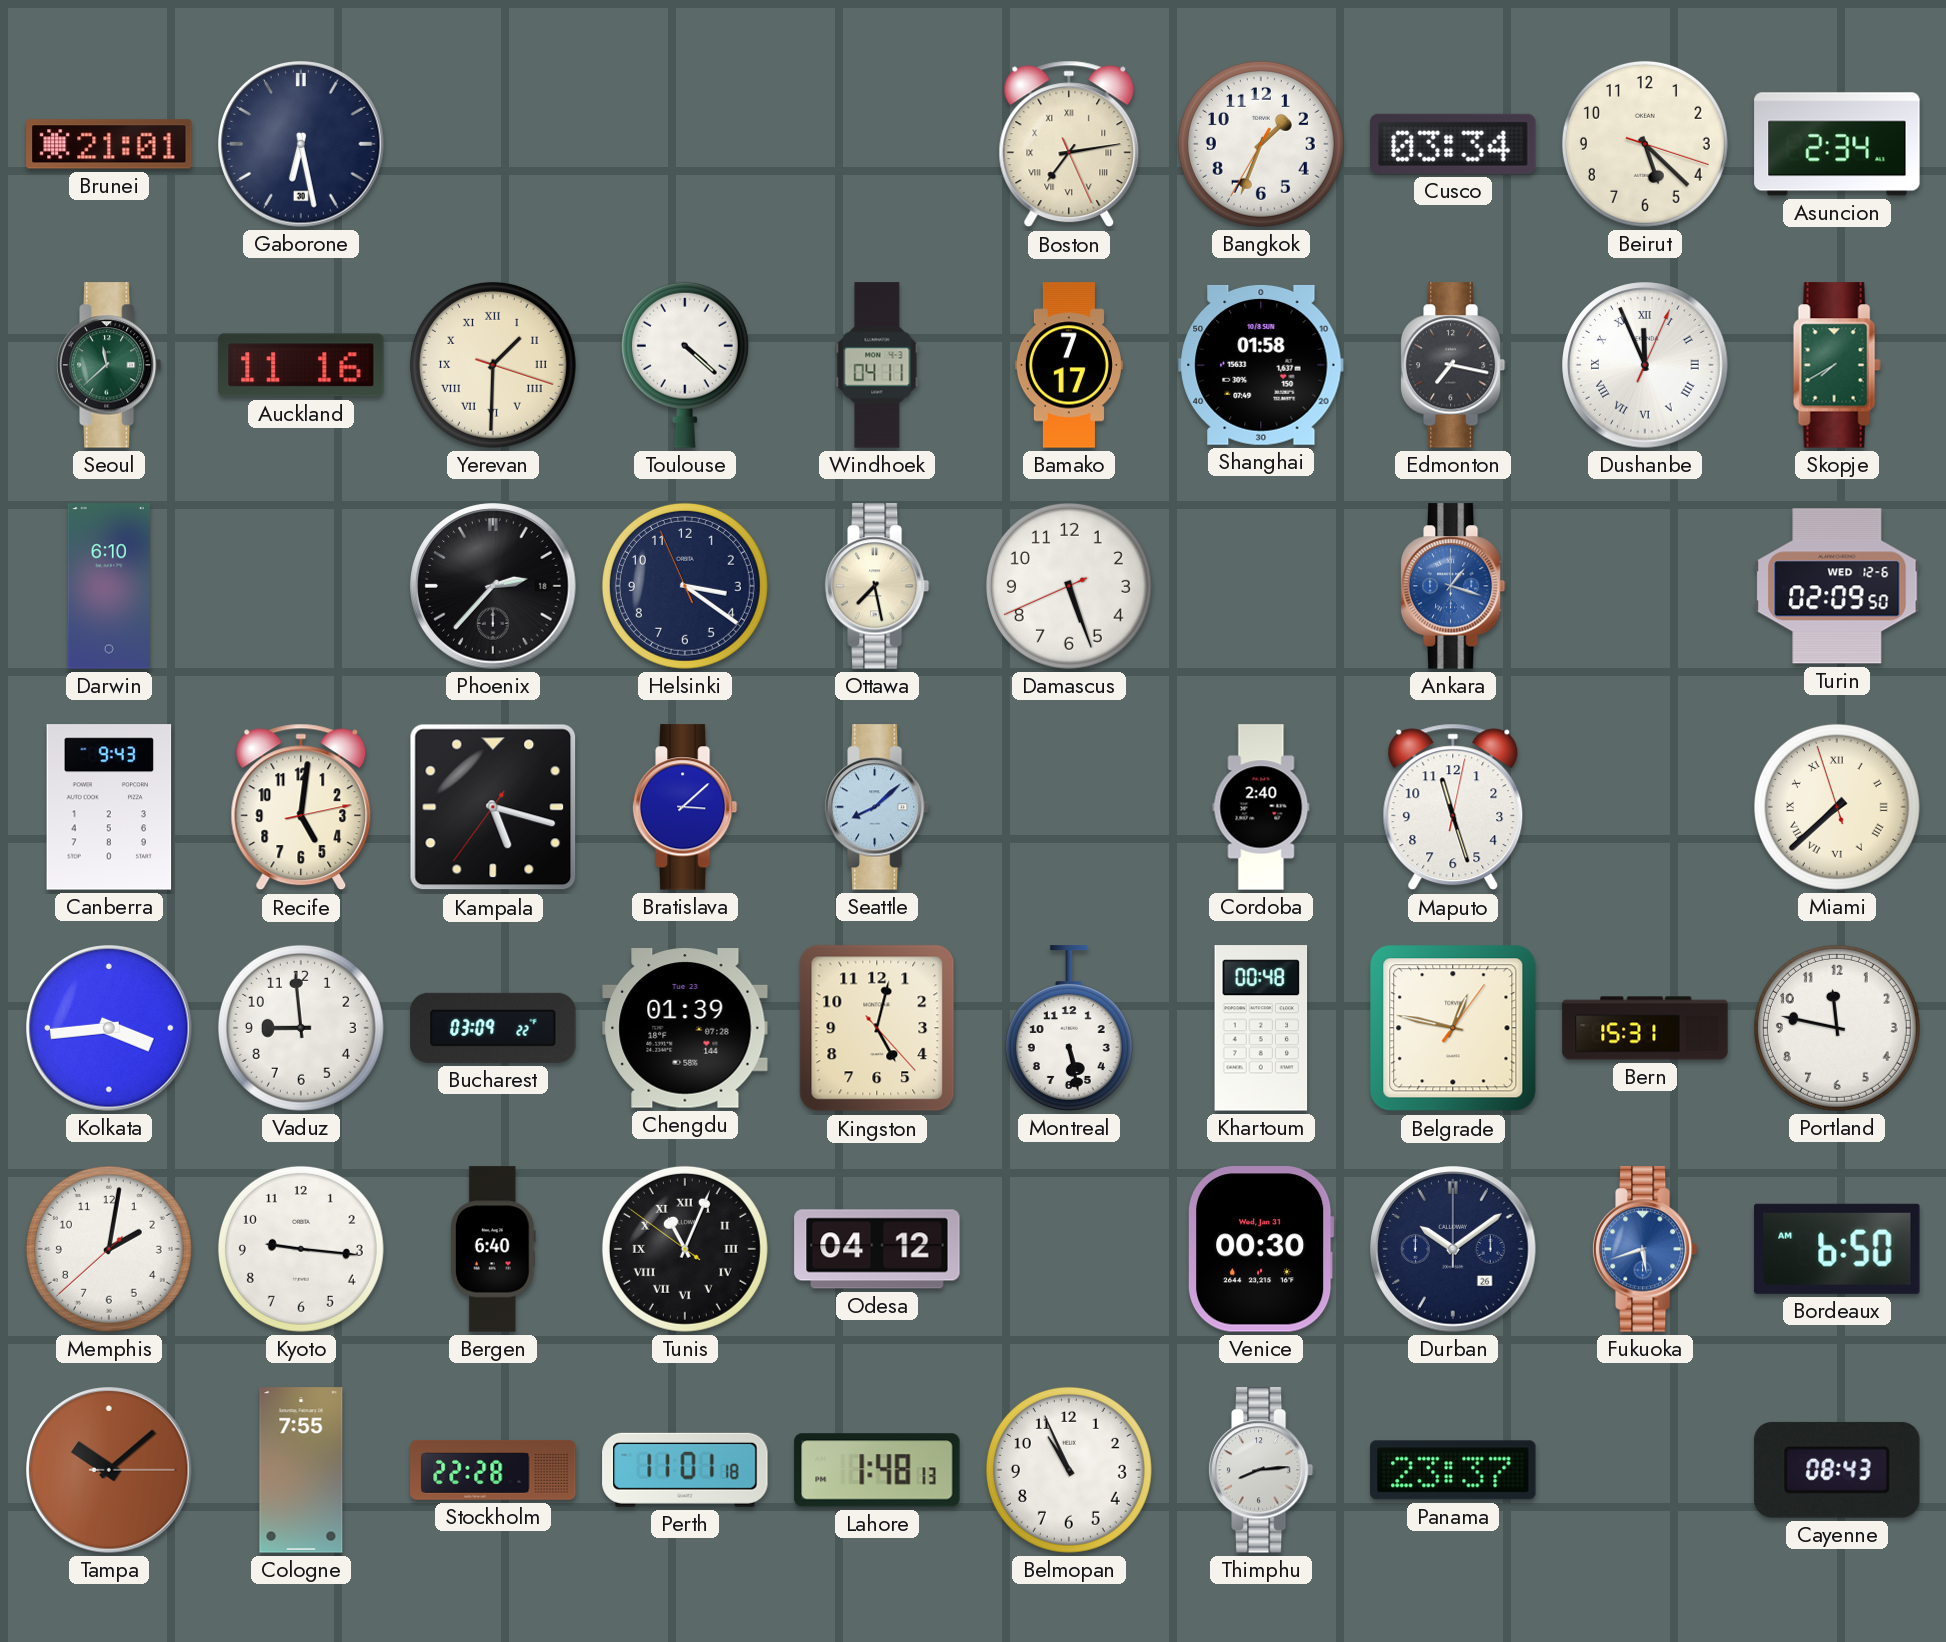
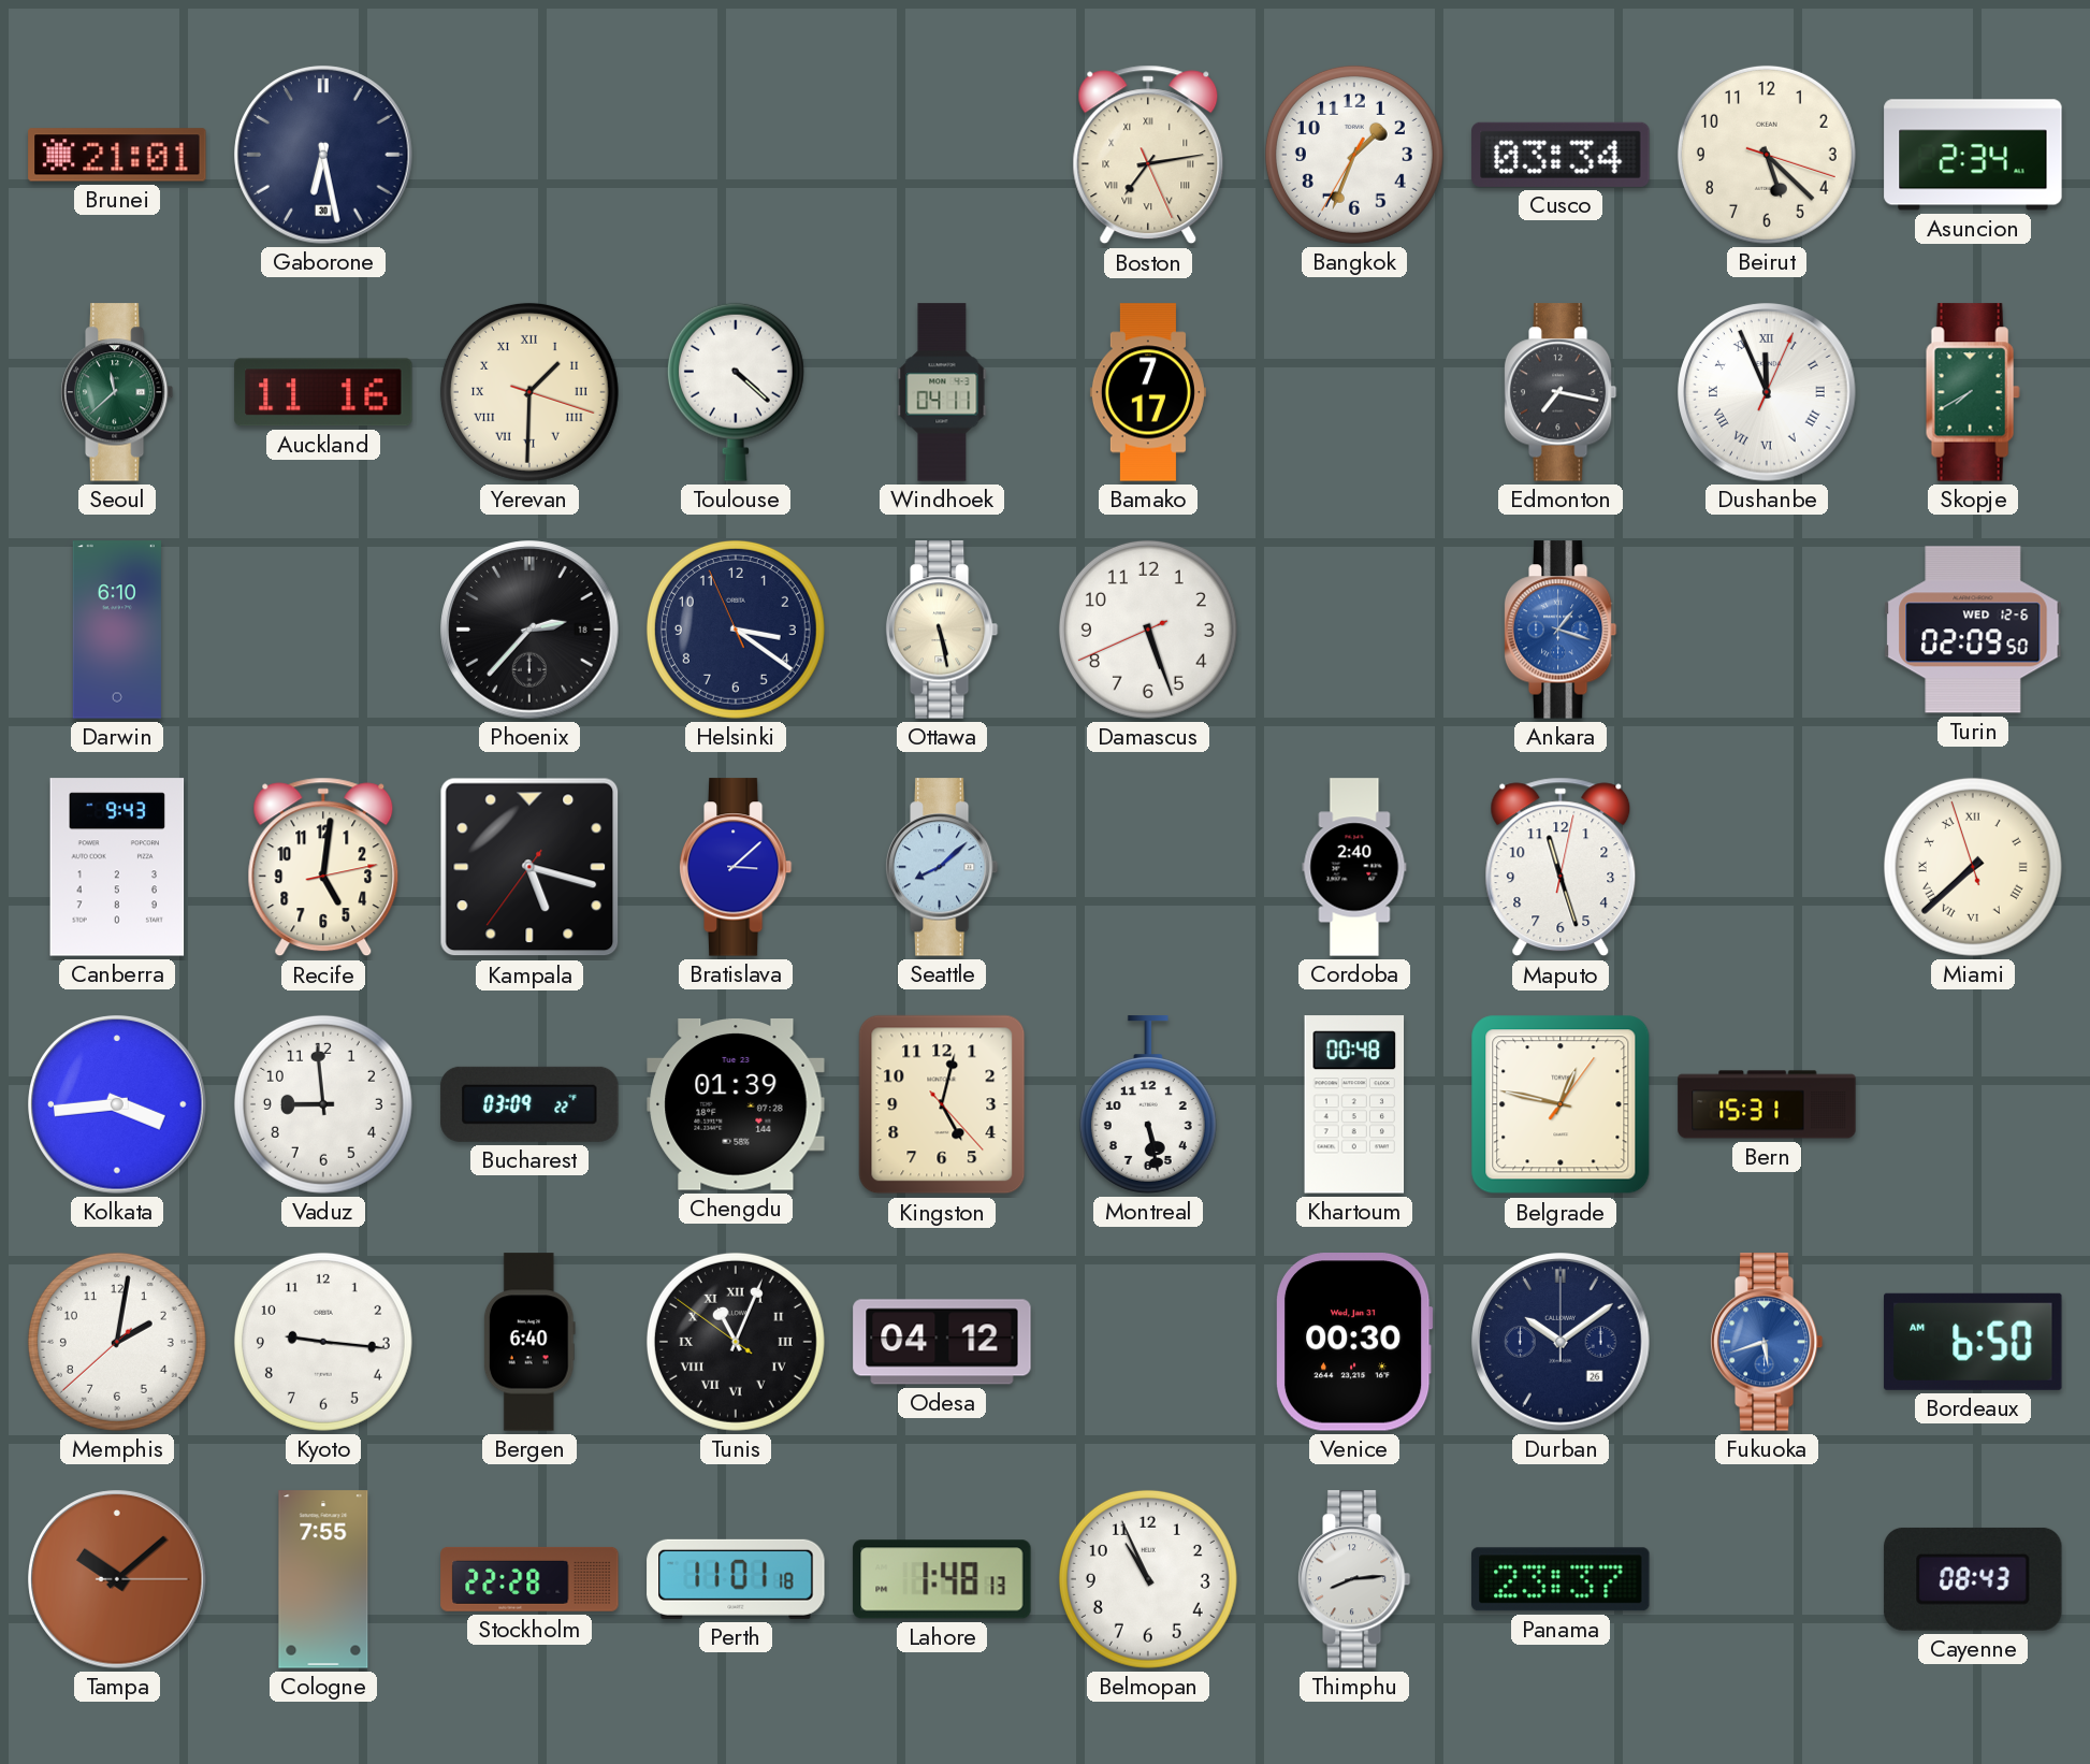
Shanghai: 01:58 -> none (1261, 365)
Ottawa: 7:28 -> 5:28 (942, 630)
Portland: 11:47 -> none (1837, 1028)
